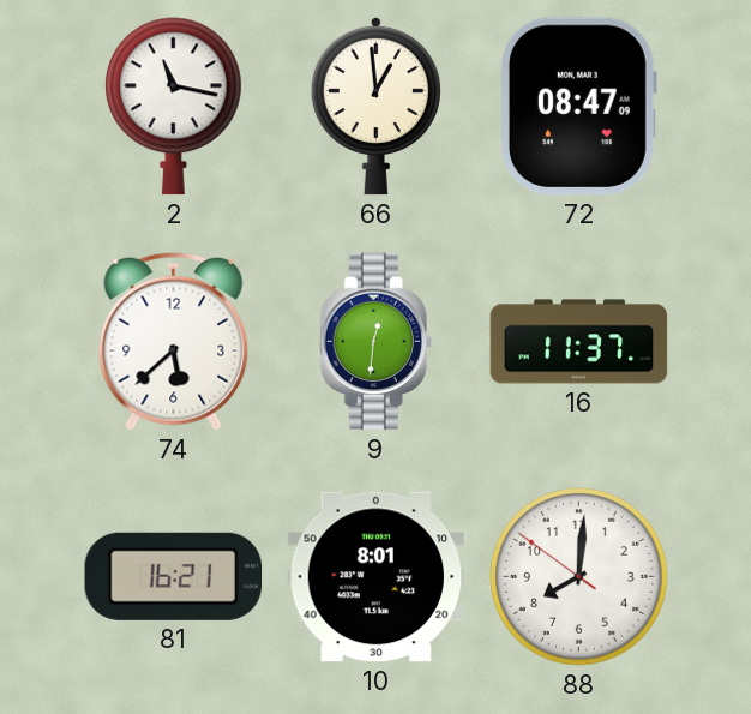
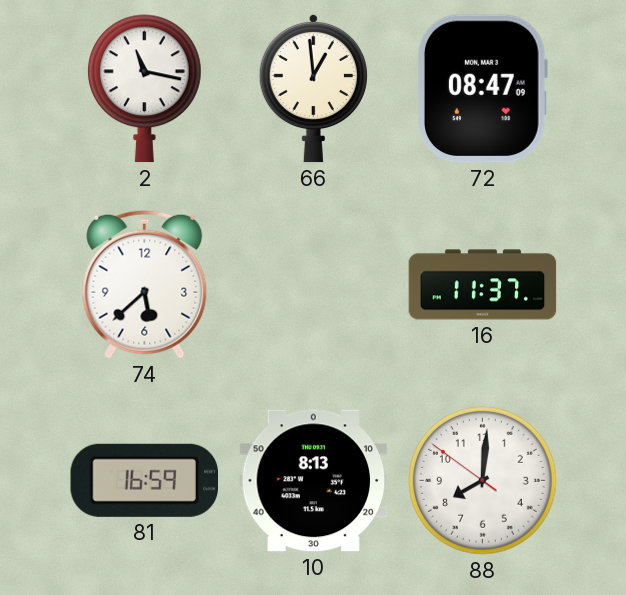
9: 12:31 -> none (376, 342)
81: 16:21 -> 16:59 (144, 480)
10: 8:01 -> 8:13 (314, 481)
